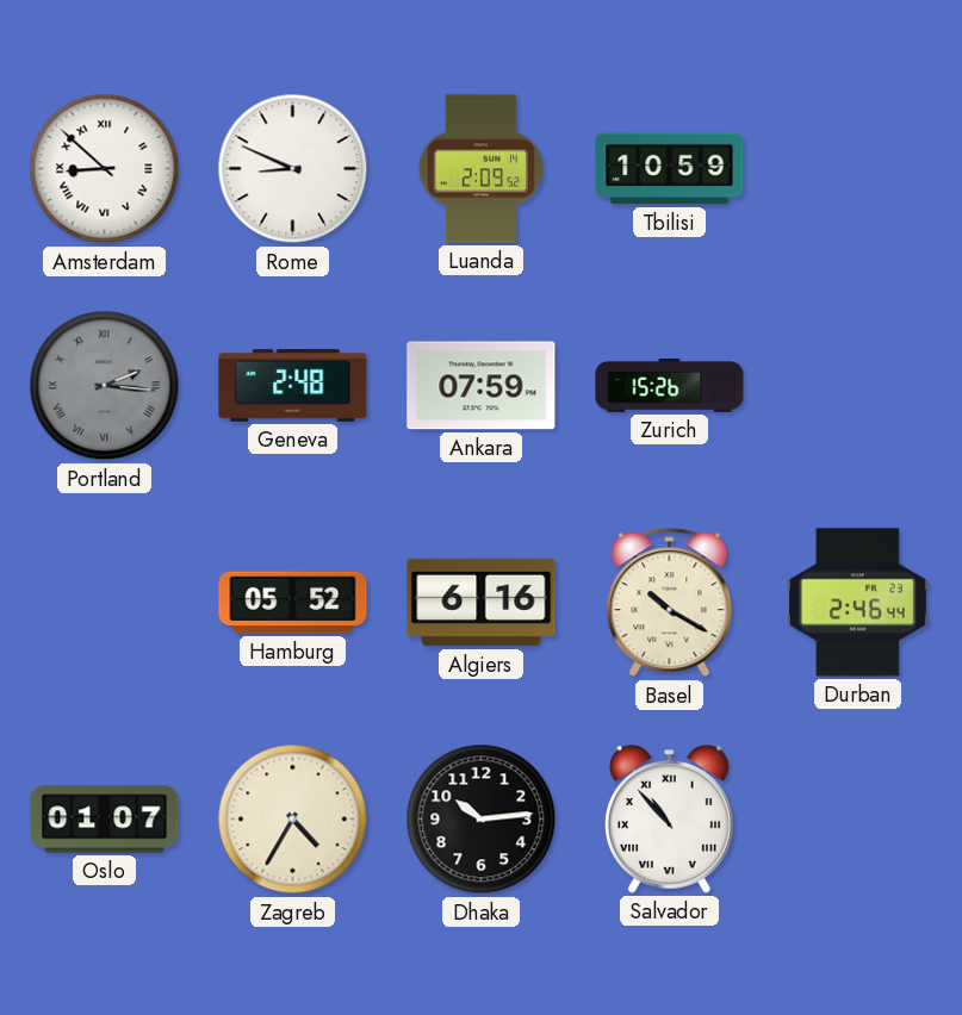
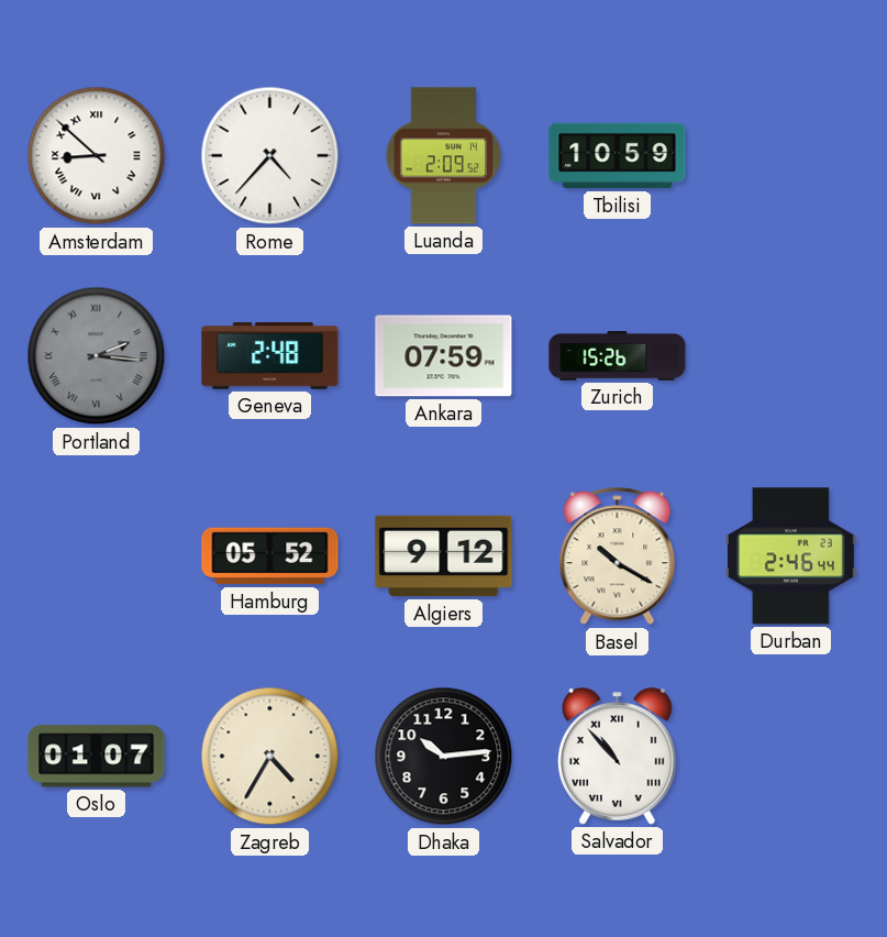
Rome: 8:49 -> 4:37 (270, 156)
Algiers: 6:16 -> 9:12 (444, 556)
